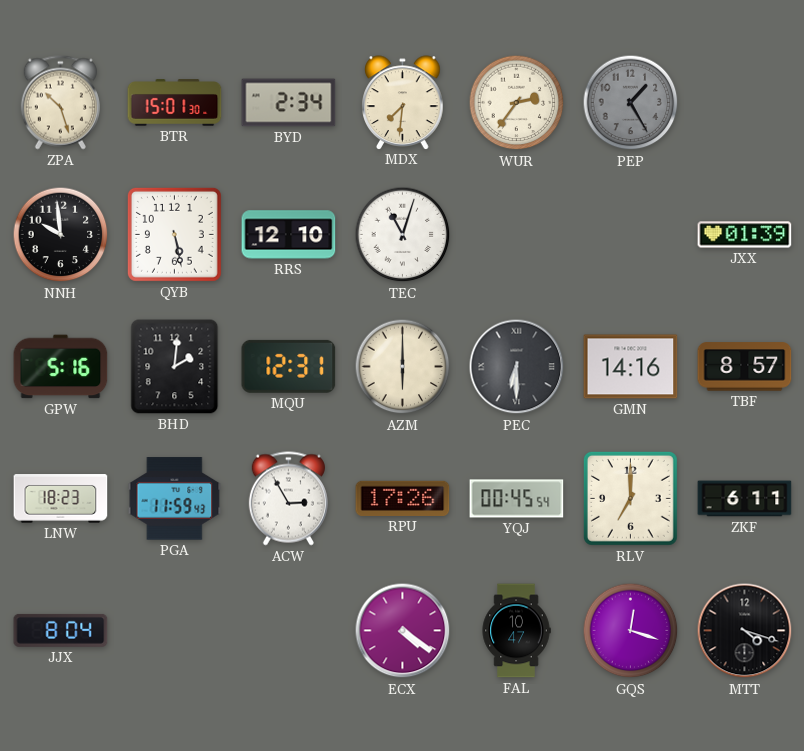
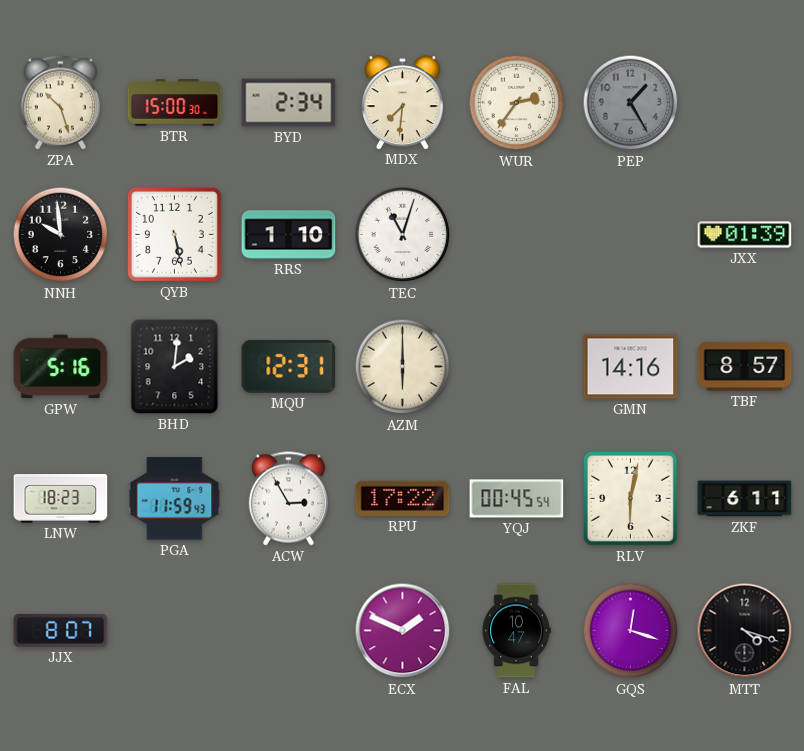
BTR: 15:01 -> 15:00 (175, 103)
RRS: 12:10 -> 1:10 (289, 235)
PEC: 6:30 -> none (517, 367)
RPU: 17:26 -> 17:22 (403, 498)
RLV: 7:00 -> 6:02 (630, 498)
JJX: 8:04 -> 8:07 (61, 630)
ECX: 4:21 -> 1:49 (403, 631)
